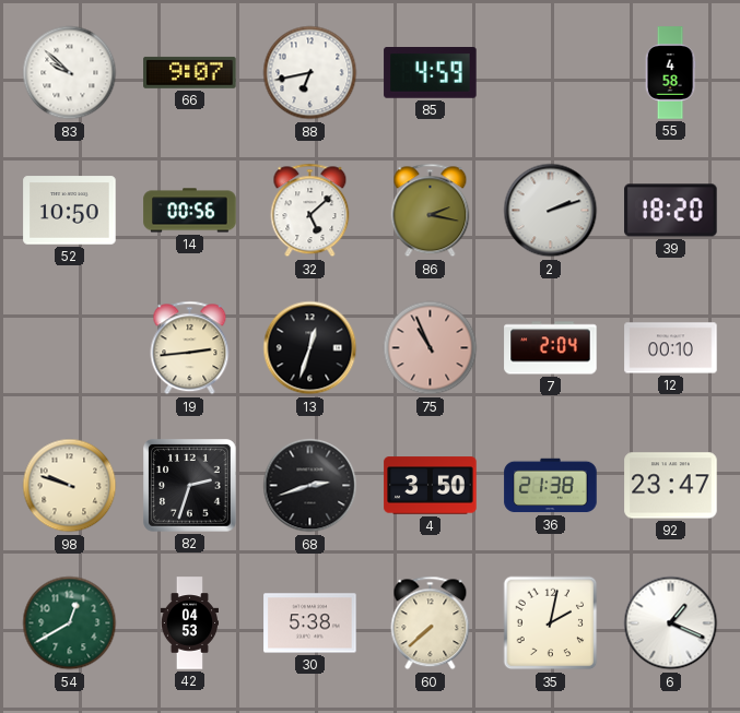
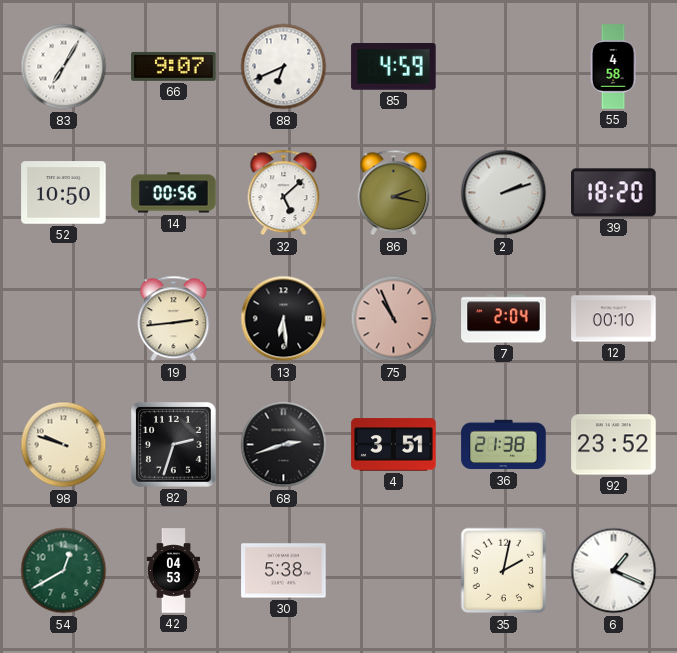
83: 9:52 -> 7:05 (64, 67)
88: 6:43 -> 6:41 (284, 67)
13: 12:33 -> 6:29 (284, 319)
4: 3:50 -> 3:51 (394, 445)
92: 23:47 -> 23:52 (614, 445)
60: 7:38 -> none (431, 623)
